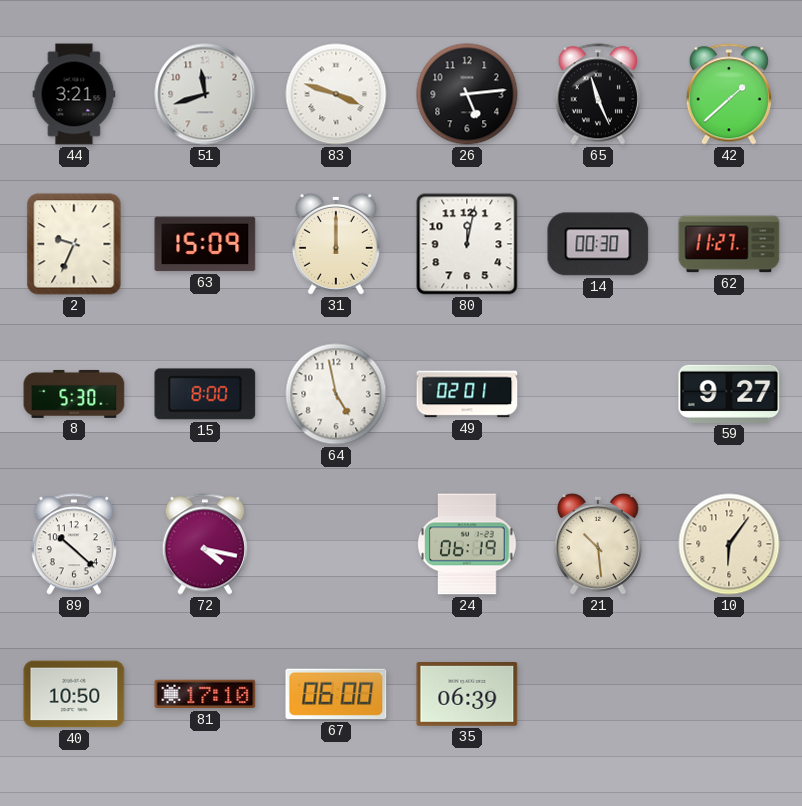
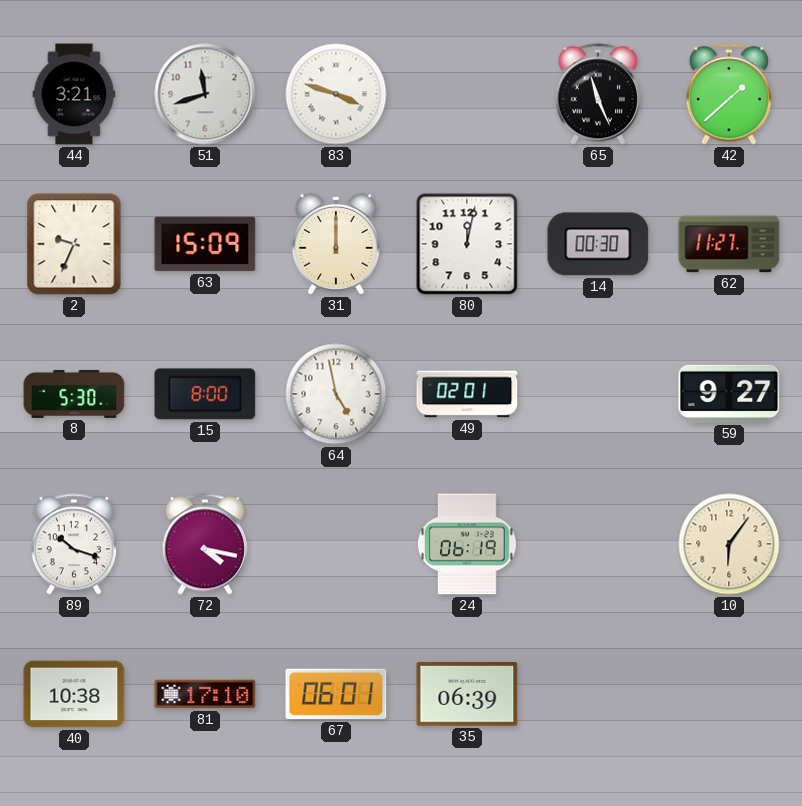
26: 5:14 -> none (467, 94)
89: 10:22 -> 10:18 (74, 544)
21: 10:29 -> none (598, 544)
40: 10:50 -> 10:38 (74, 694)
67: 06:00 -> 06:01 (336, 694)
